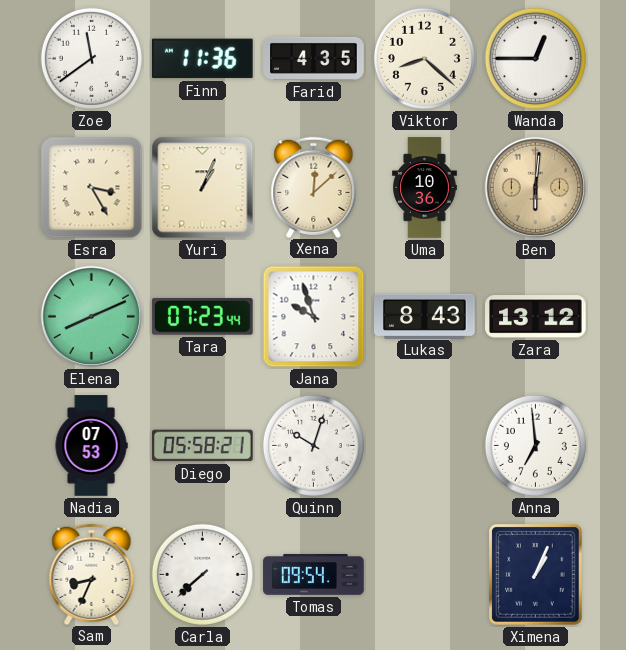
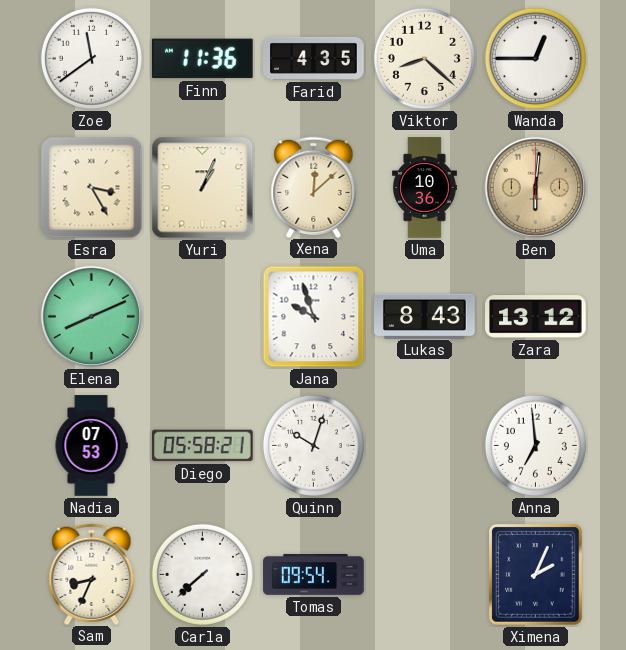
Tara: 07:23 -> none (202, 317)
Ximena: 1:04 -> 2:04 (536, 575)
